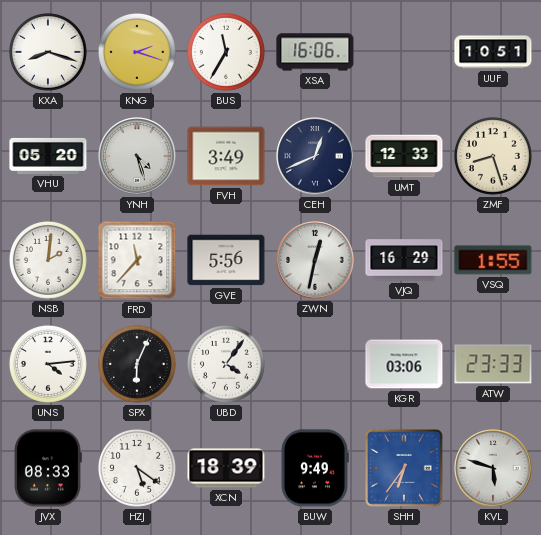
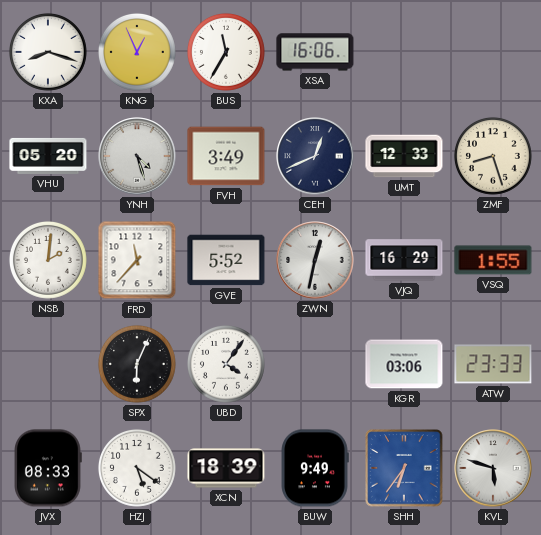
KNG: 2:18 -> 12:56 (137, 52)
UUF: 10:51 -> none (493, 52)
GVE: 5:56 -> 5:52 (226, 260)
UNS: 4:14 -> none (48, 364)
